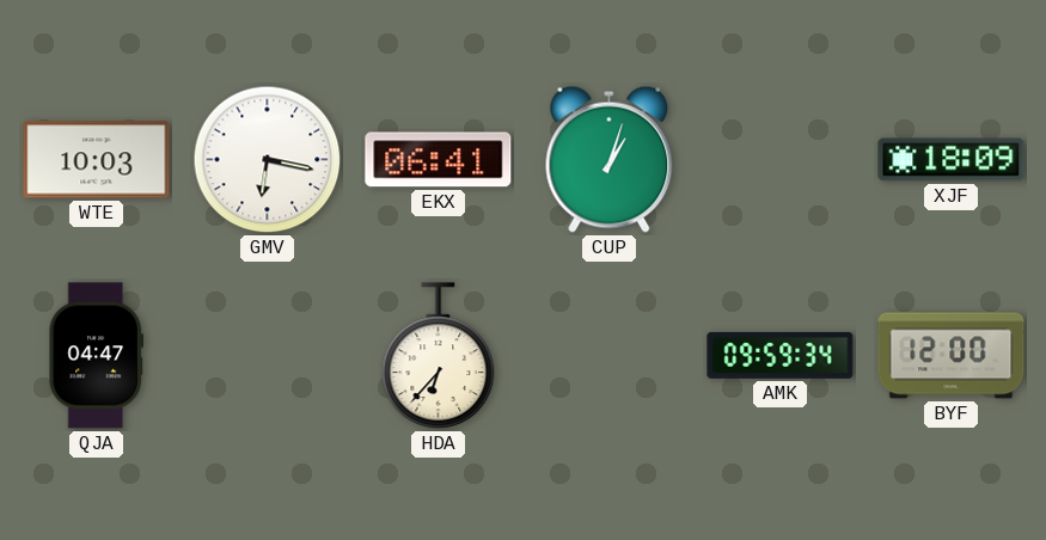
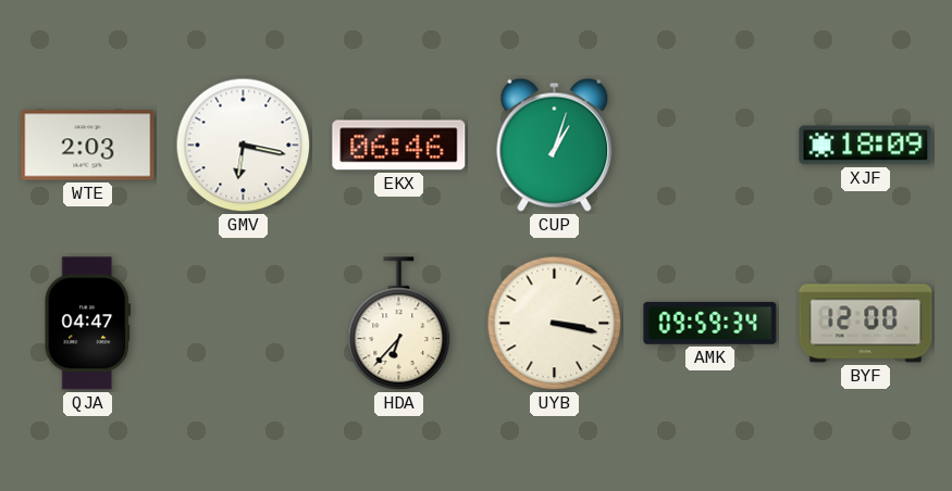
WTE: 10:03 -> 2:03 (88, 146)
EKX: 06:41 -> 06:46 (399, 146)
UYB: none -> 3:17 (555, 324)
